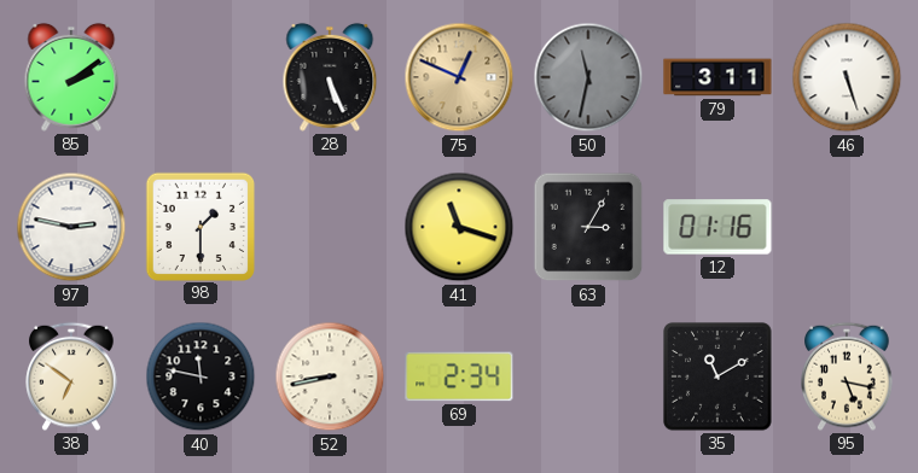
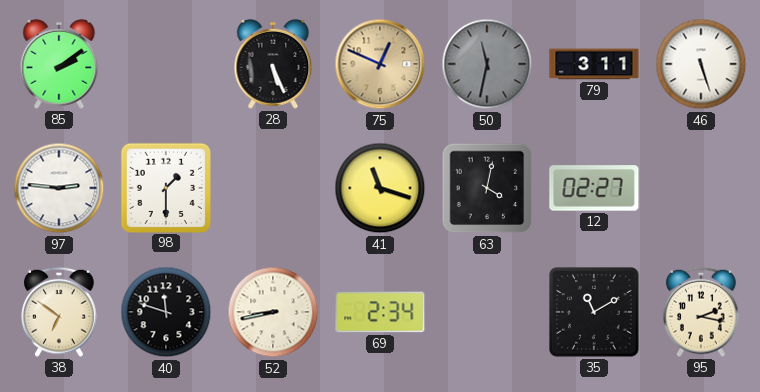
97: 2:47 -> 2:46 (59, 188)
63: 3:05 -> 4:02 (487, 188)
12: 01:16 -> 02:27 (594, 188)
40: 11:47 -> 11:48 (166, 312)
95: 5:17 -> 2:17 (701, 312)
